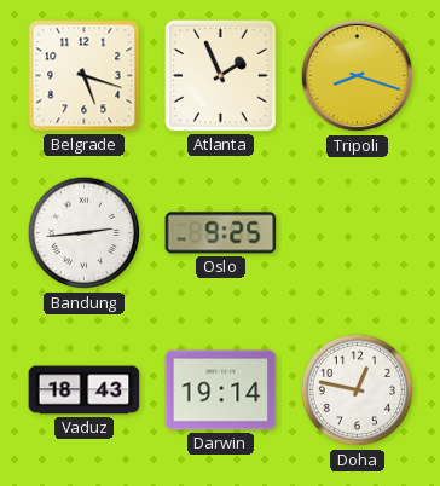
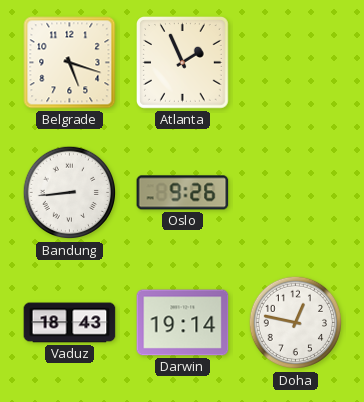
Tripoli: 8:18 -> none (358, 76)
Bandung: 2:44 -> 8:44 (70, 193)
Oslo: 9:25 -> 9:26 (183, 193)
